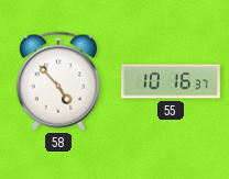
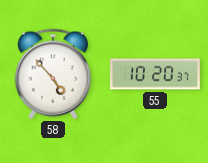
55: 10:16 -> 10:20 (155, 74)
